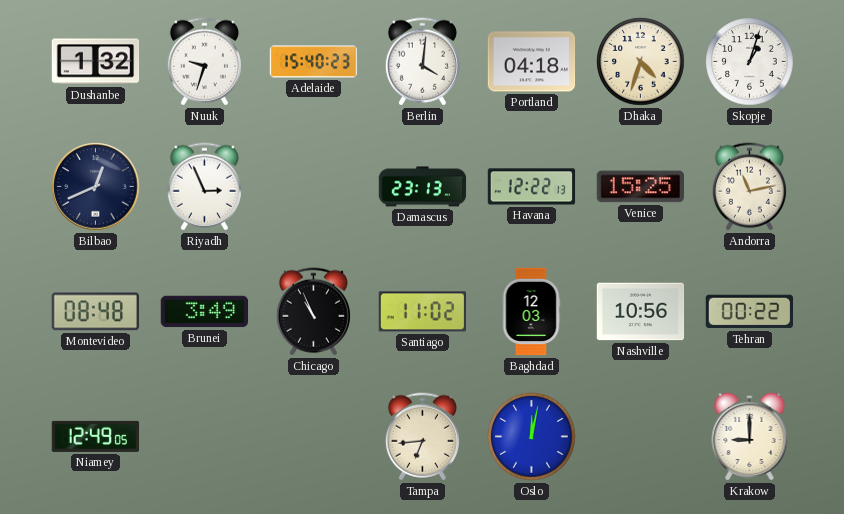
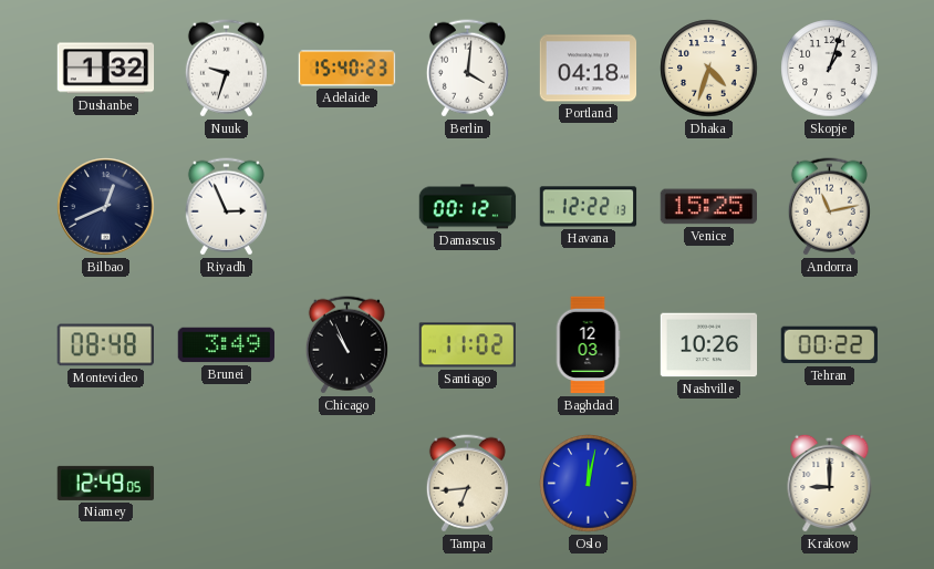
Damascus: 23:13 -> 00:12 (468, 207)
Nashville: 10:56 -> 10:26 (709, 345)
